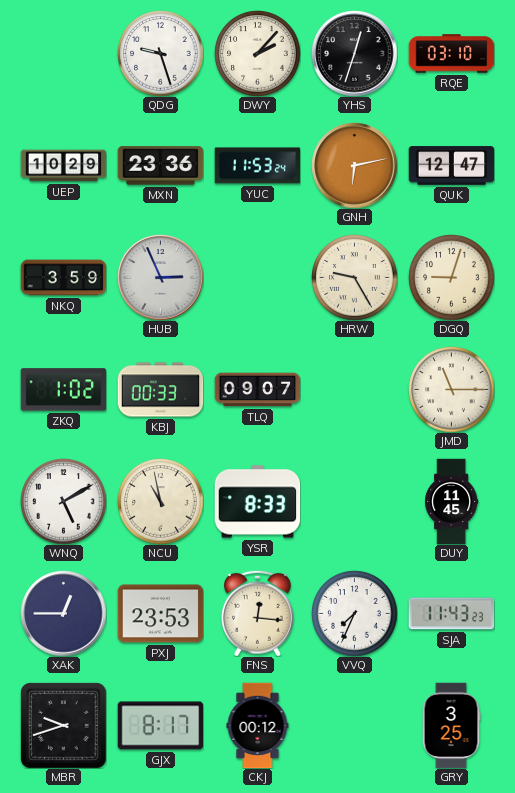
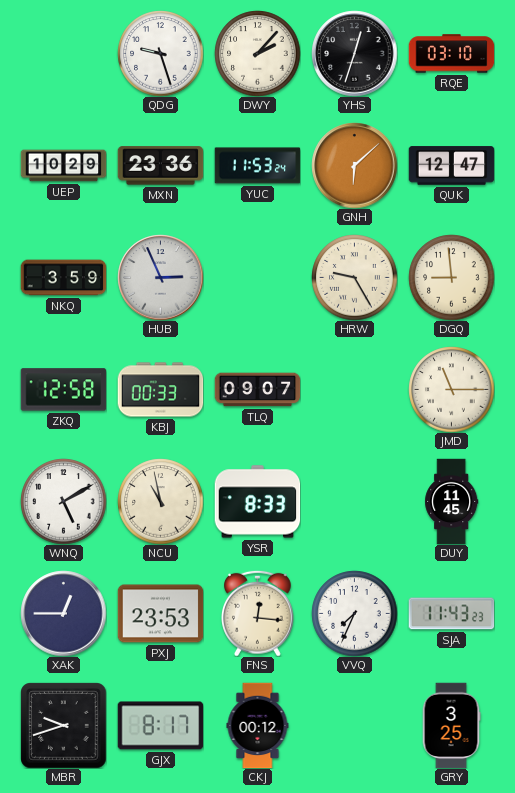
GNH: 6:13 -> 6:08 (354, 165)
DGQ: 9:03 -> 8:59 (451, 277)
ZKQ: 1:02 -> 12:58 (63, 390)
